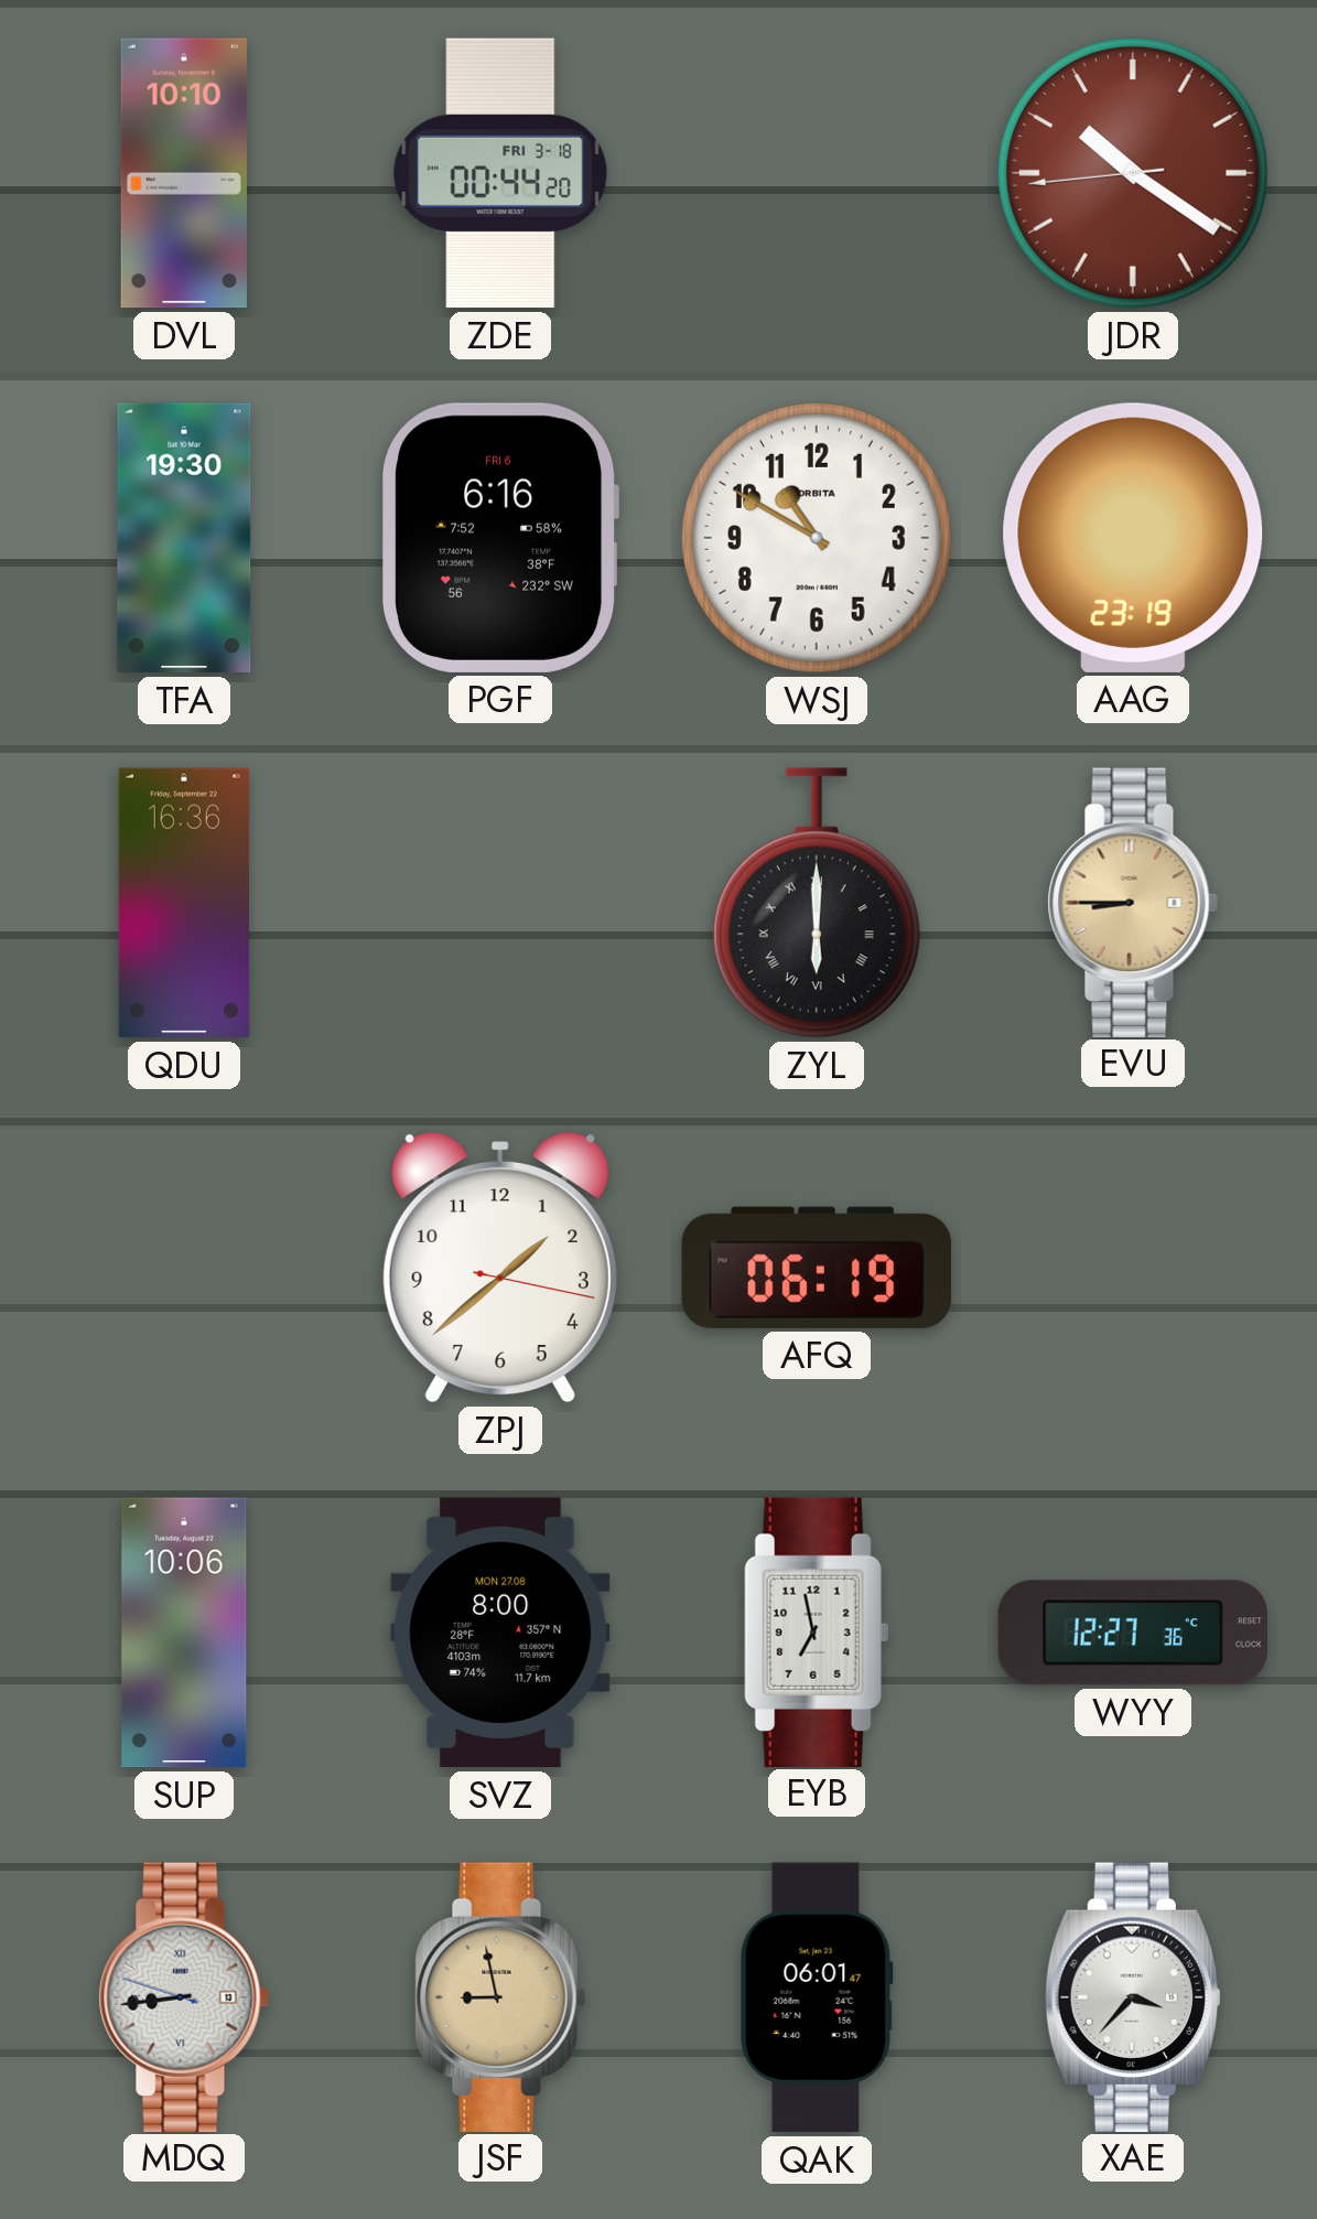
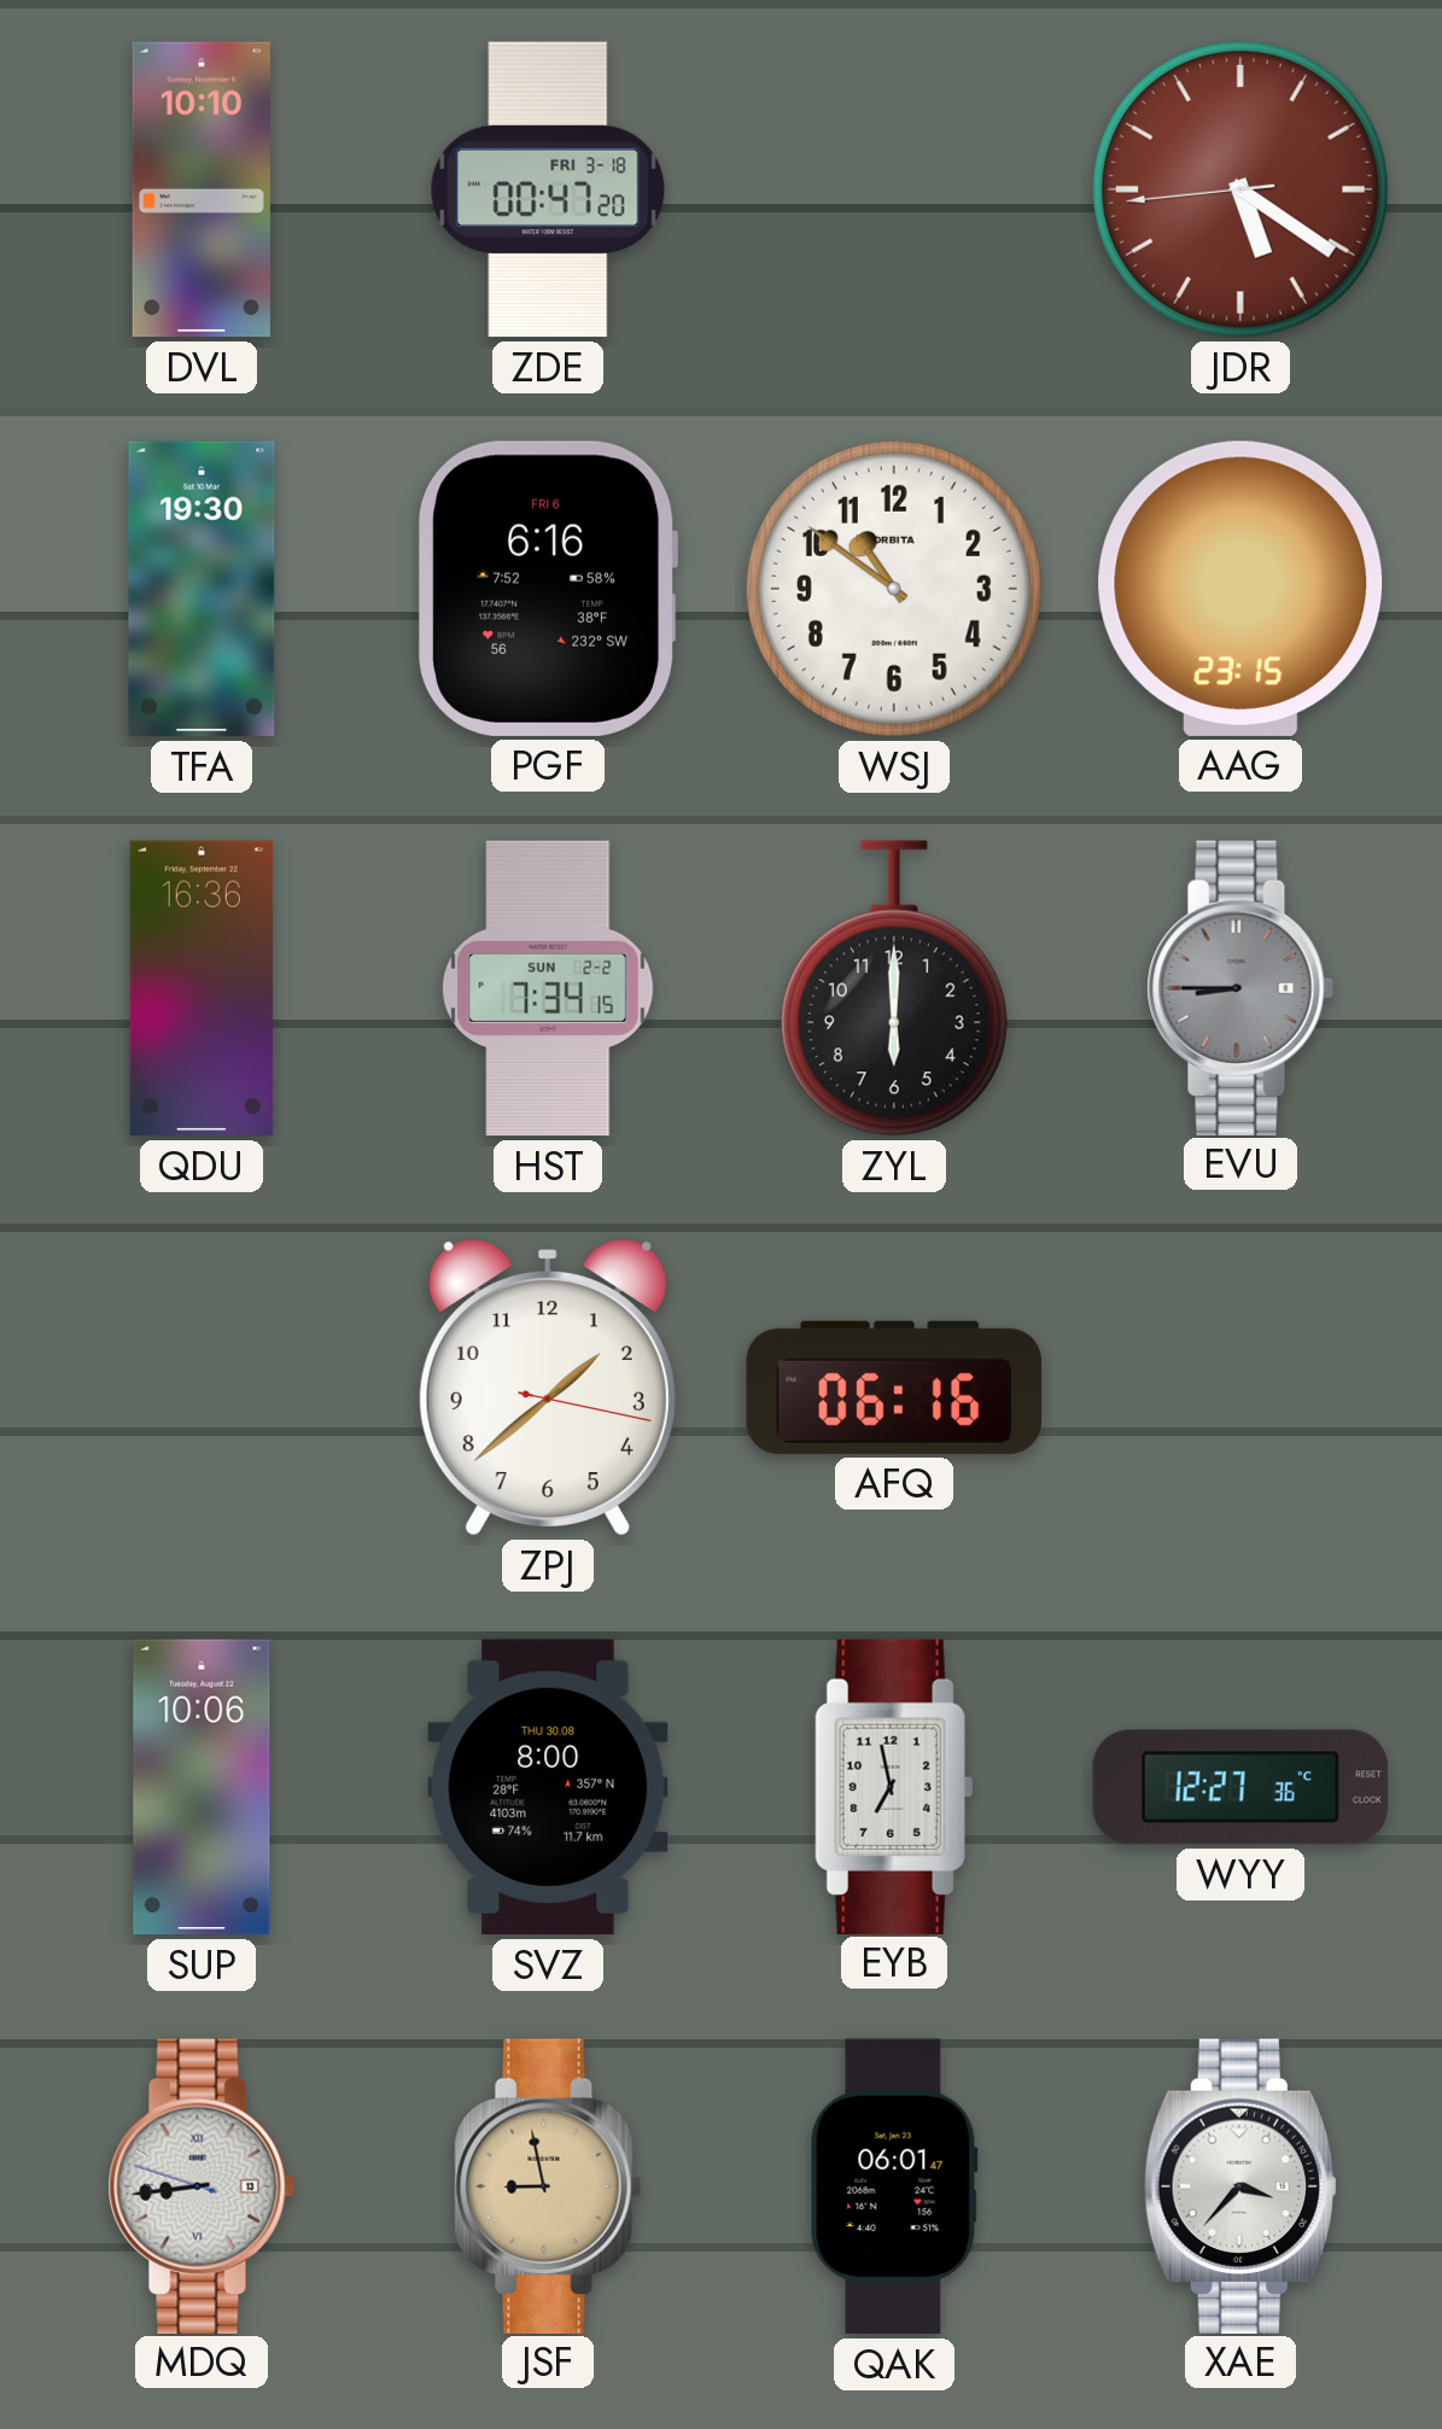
ZDE: 00:44 -> 00:47 (548, 189)
JDR: 10:20 -> 5:20 (1240, 189)
WSJ: 10:50 -> 10:51 (894, 589)
AAG: 23:19 -> 23:15 (1240, 589)
HST: none -> 7:34 (548, 988)
ZYL numerals: Roman -> Arabic (894, 988)
EVU dial: champagne -> grey (1240, 987)
AFQ: 06:19 -> 06:16 (893, 1388)
SVZ date: MON 27.08 -> THU 30.08 (548, 1787)
